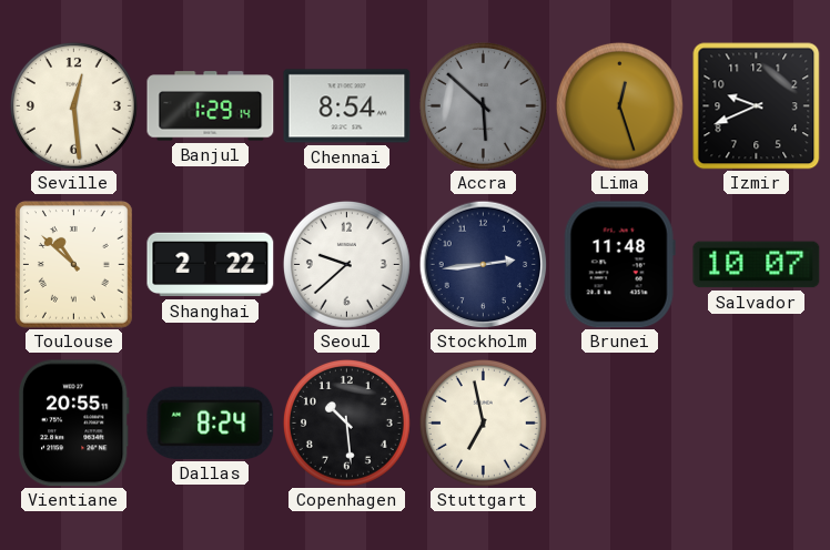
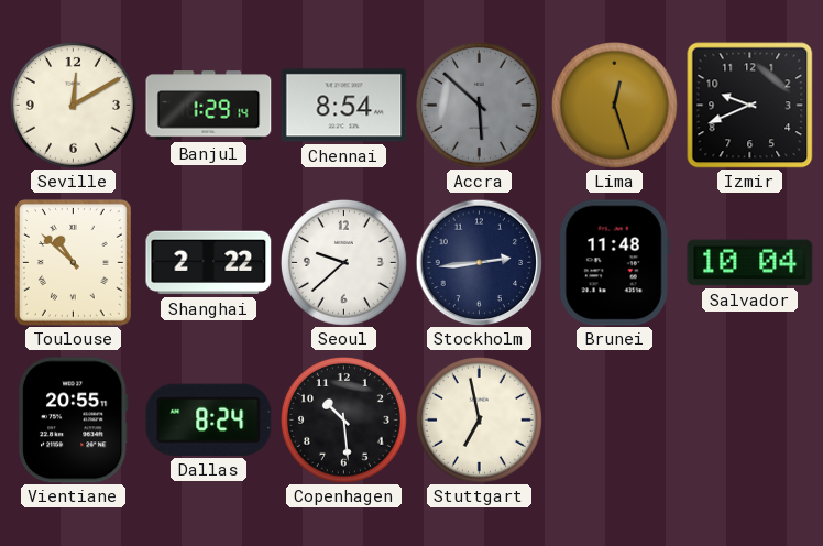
Seville: 12:29 -> 12:10 (73, 105)
Salvador: 10:07 -> 10:04 (750, 263)
